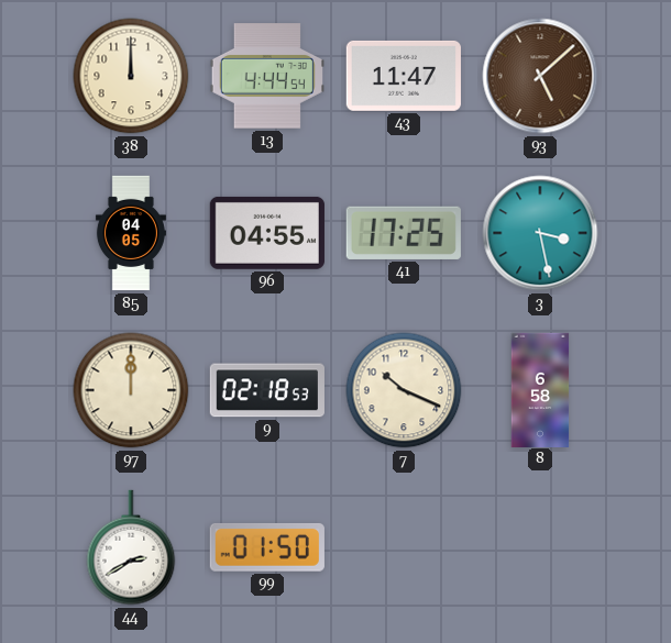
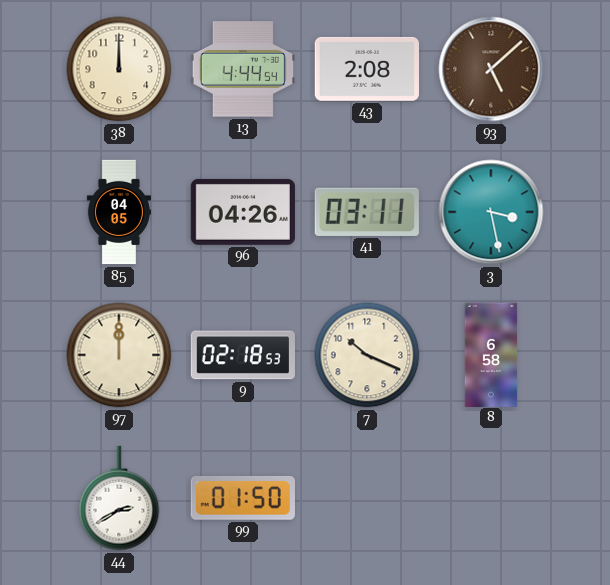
43: 11:47 -> 2:08 (367, 69)
96: 04:55 -> 04:26 (243, 212)
41: 17:25 -> 03:11 (367, 212)
